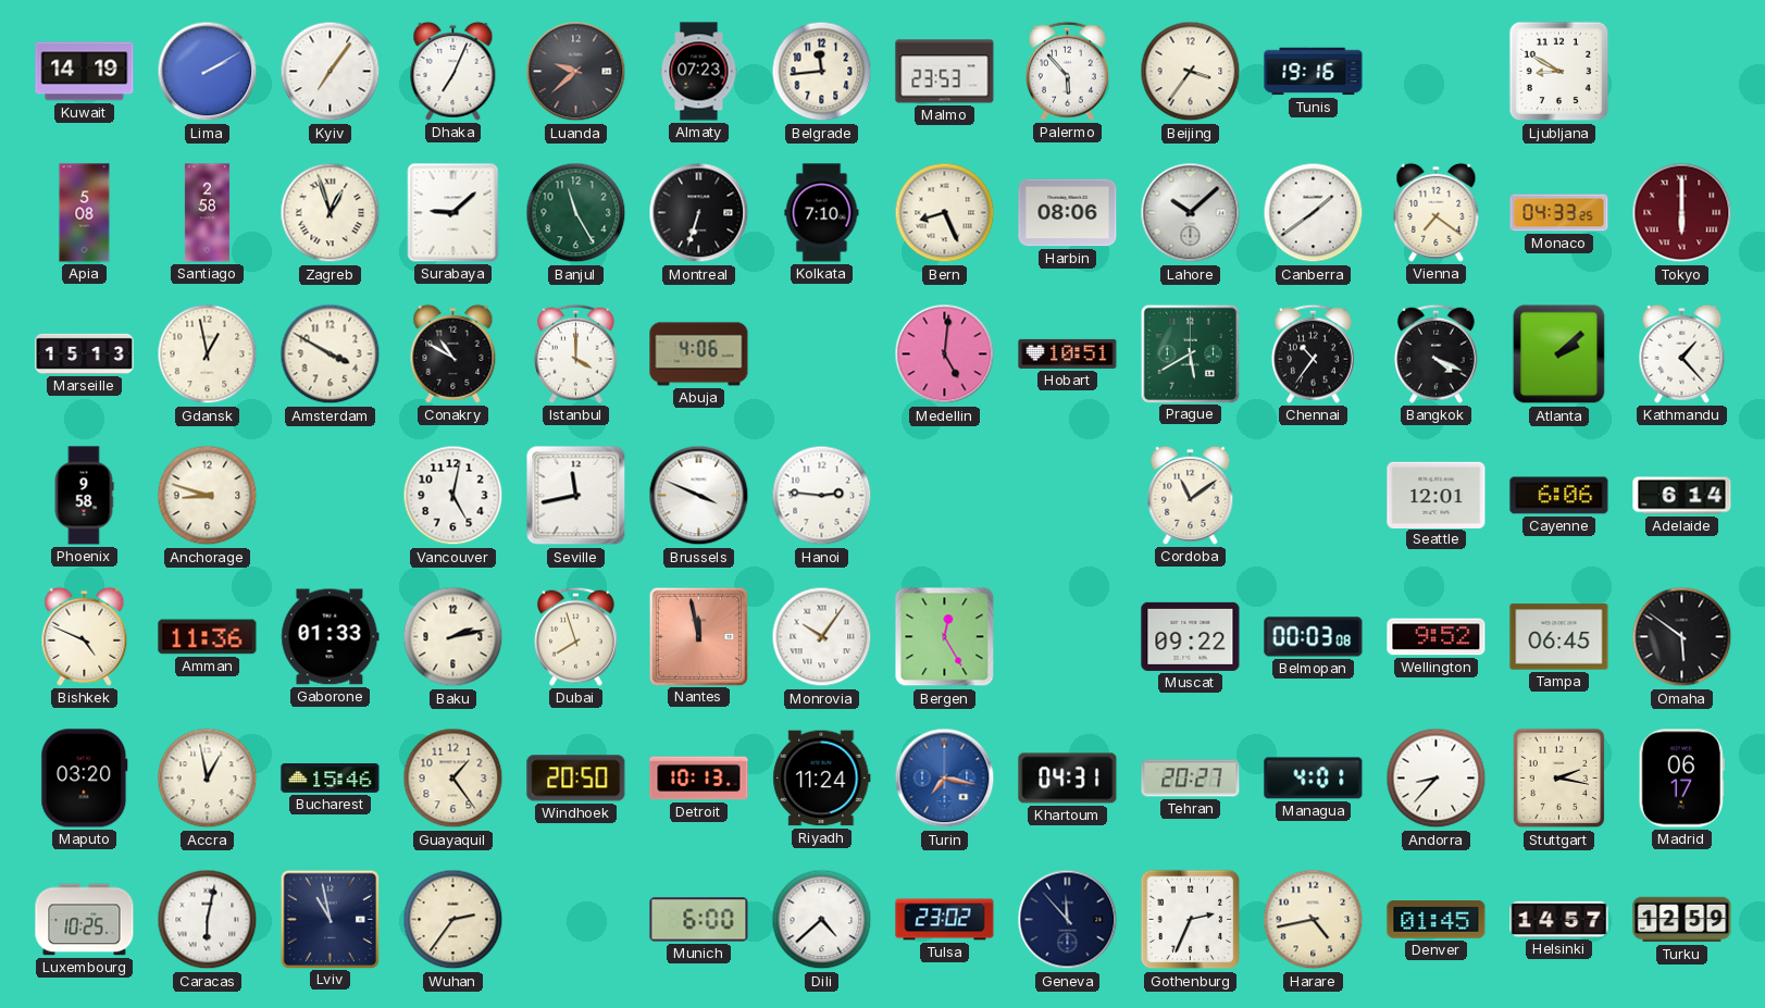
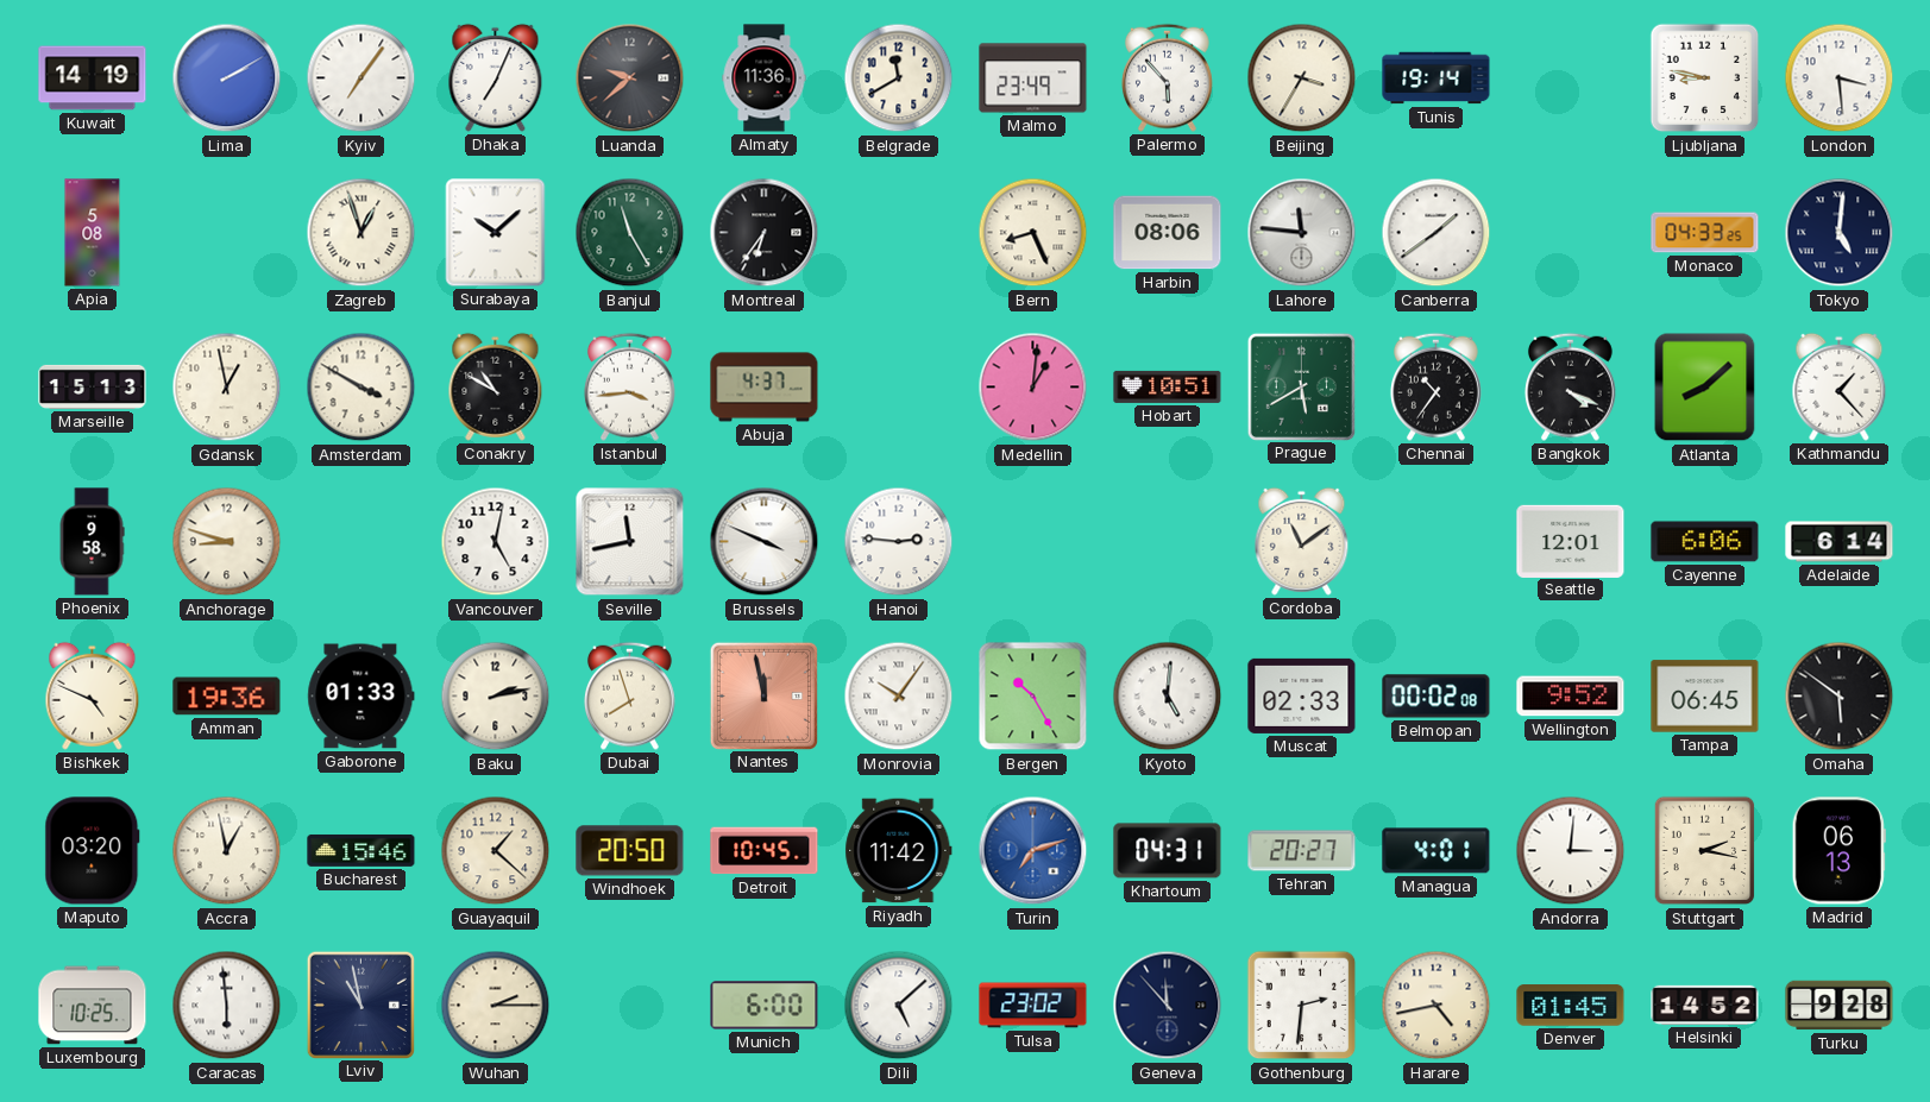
Almaty: 07:23 -> 11:36 (765, 78)
Belgrade: 11:44 -> 11:40 (899, 78)
Malmo: 23:53 -> 23:49 (1033, 78)
Beijing: 3:36 -> 3:35 (1302, 78)
Tunis: 19:16 -> 19:14 (1437, 78)
Ljubljana: 8:50 -> 8:47 (1705, 78)
London: none -> 3:29 (1840, 78)
Santiago: 2:58 -> none (207, 213)
Surabaya: 9:08 -> 10:08 (496, 233)
Montreal: 6:33 -> 6:36 (765, 233)
Kolkata: 7:10 -> none (822, 213)
Lahore: 10:08 -> 11:46 (1302, 233)
Vienna: 7:21 -> none (1437, 212)
Tokyo: 6:00 -> 5:01 (1840, 233)
Tokyo dial: burgundy -> navy (1840, 233)
Istanbul: 4:00 -> 3:44 (629, 386)
Abuja: 4:06 -> 4:37 (765, 388)
Medellin: 5:01 -> 1:01 (1033, 388)
Atlanta: 2:08 -> 8:08 (1705, 388)
Amman: 11:36 -> 19:36 (227, 697)
Bergen: 12:25 -> 10:25 (1033, 697)
Kyoto: none -> 5:01 (1168, 697)
Muscat: 09:22 -> 02:33 (1302, 695)
Belmopan: 00:03 -> 00:02 (1437, 697)
Guayaquil: 1:24 -> 1:22 (496, 851)
Detroit: 10:13 -> 10:45 (765, 851)
Riyadh: 11:24 -> 11:42 (899, 851)
Turin: 7:17 -> 7:12 (1033, 851)
Andorra: 8:37 -> 3:01 (1571, 851)
Madrid: 06:17 -> 06:13 (1838, 851)
Caracas: 6:02 -> 5:59 (227, 1006)
Wuhan: 2:36 -> 2:15 (496, 1006)
Dili: 4:38 -> 5:08 (899, 1006)
Gothenburg: 2:34 -> 2:31 (1302, 1006)
Helsinki: 14:57 -> 14:52 (1705, 1005)
Turku: 12:59 -> 9:28 (1840, 1006)
